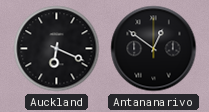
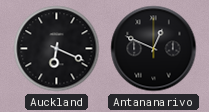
Antananarivo: 12:51 -> 12:49 (154, 49)
